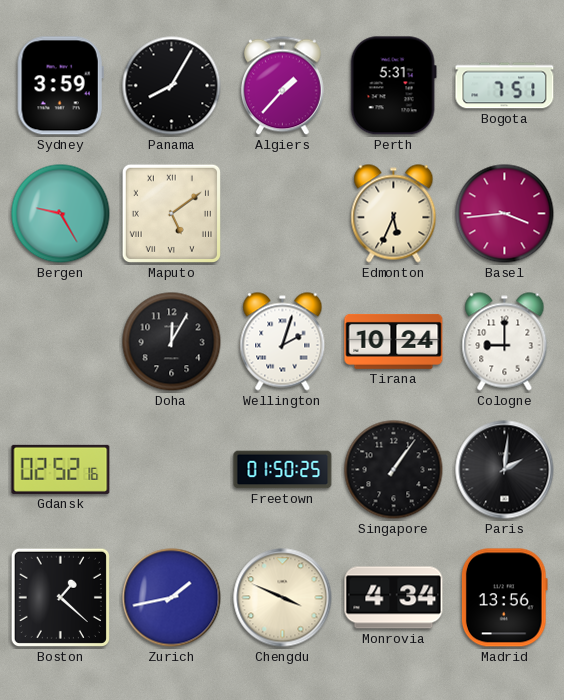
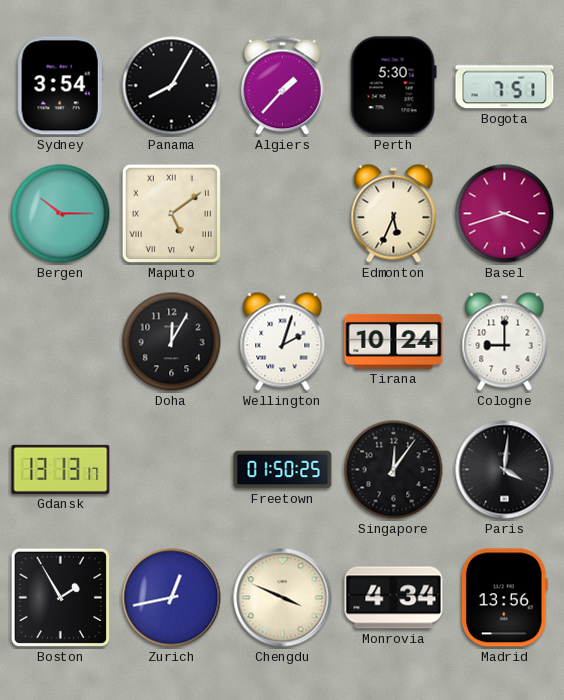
Sydney: 3:59 -> 3:54 (60, 86)
Perth: 5:31 -> 5:30 (393, 86)
Bergen: 9:25 -> 10:15 (61, 214)
Basel: 3:44 -> 3:42 (505, 214)
Gdansk: 02:52 -> 13:13 (61, 469)
Singapore: 1:06 -> 12:06 (394, 470)
Paris: 2:01 -> 4:01 (505, 470)
Boston: 1:22 -> 1:55 (60, 597)
Zurich: 1:43 -> 12:43 (172, 598)
